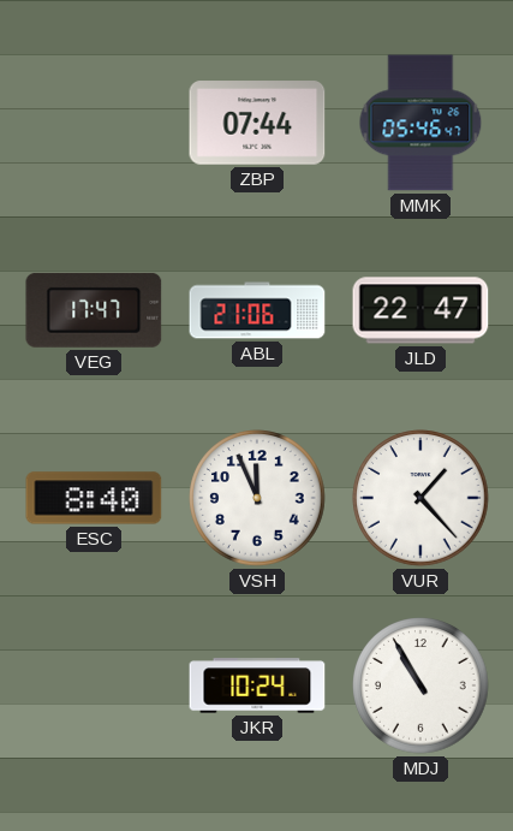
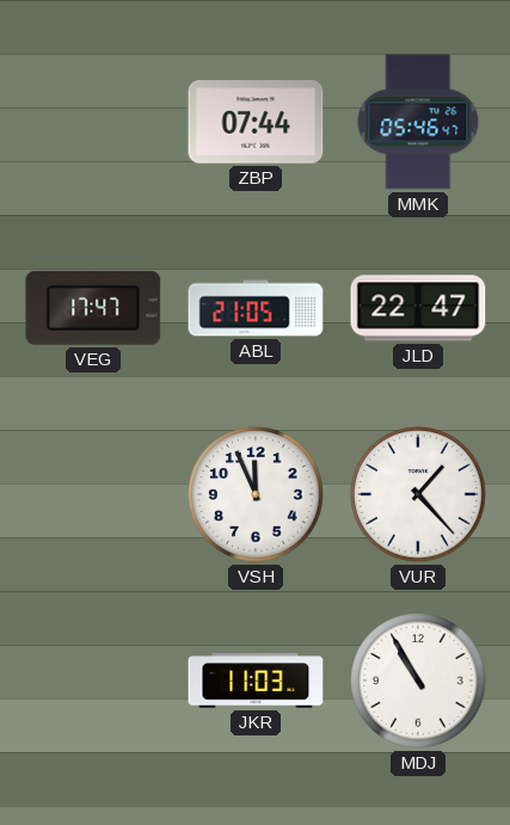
ABL: 21:06 -> 21:05 (256, 308)
ESC: 8:40 -> none (94, 498)
JKR: 10:24 -> 11:03 (256, 681)
